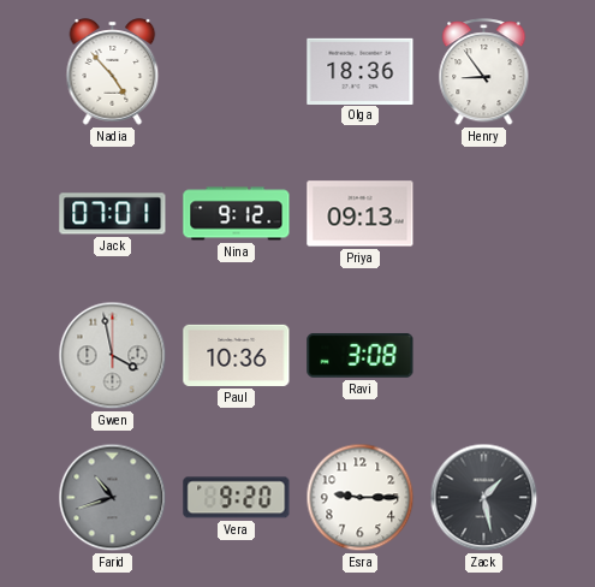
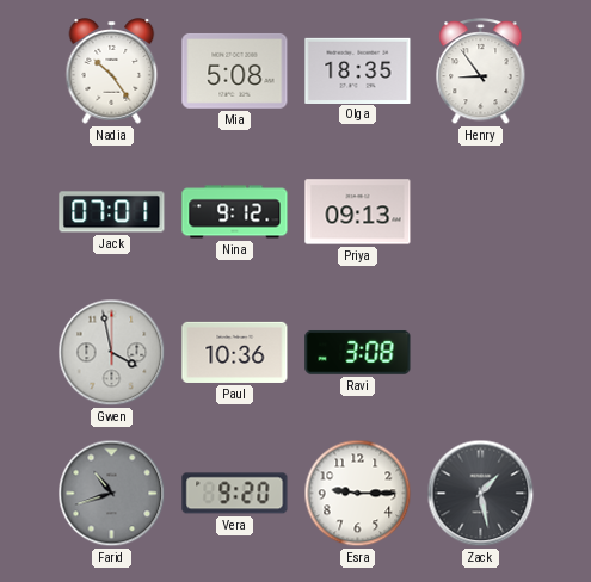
Nadia: 4:53 -> 10:24 (112, 72)
Mia: none -> 5:08 (235, 70)
Olga: 18:36 -> 18:35 (358, 70)
